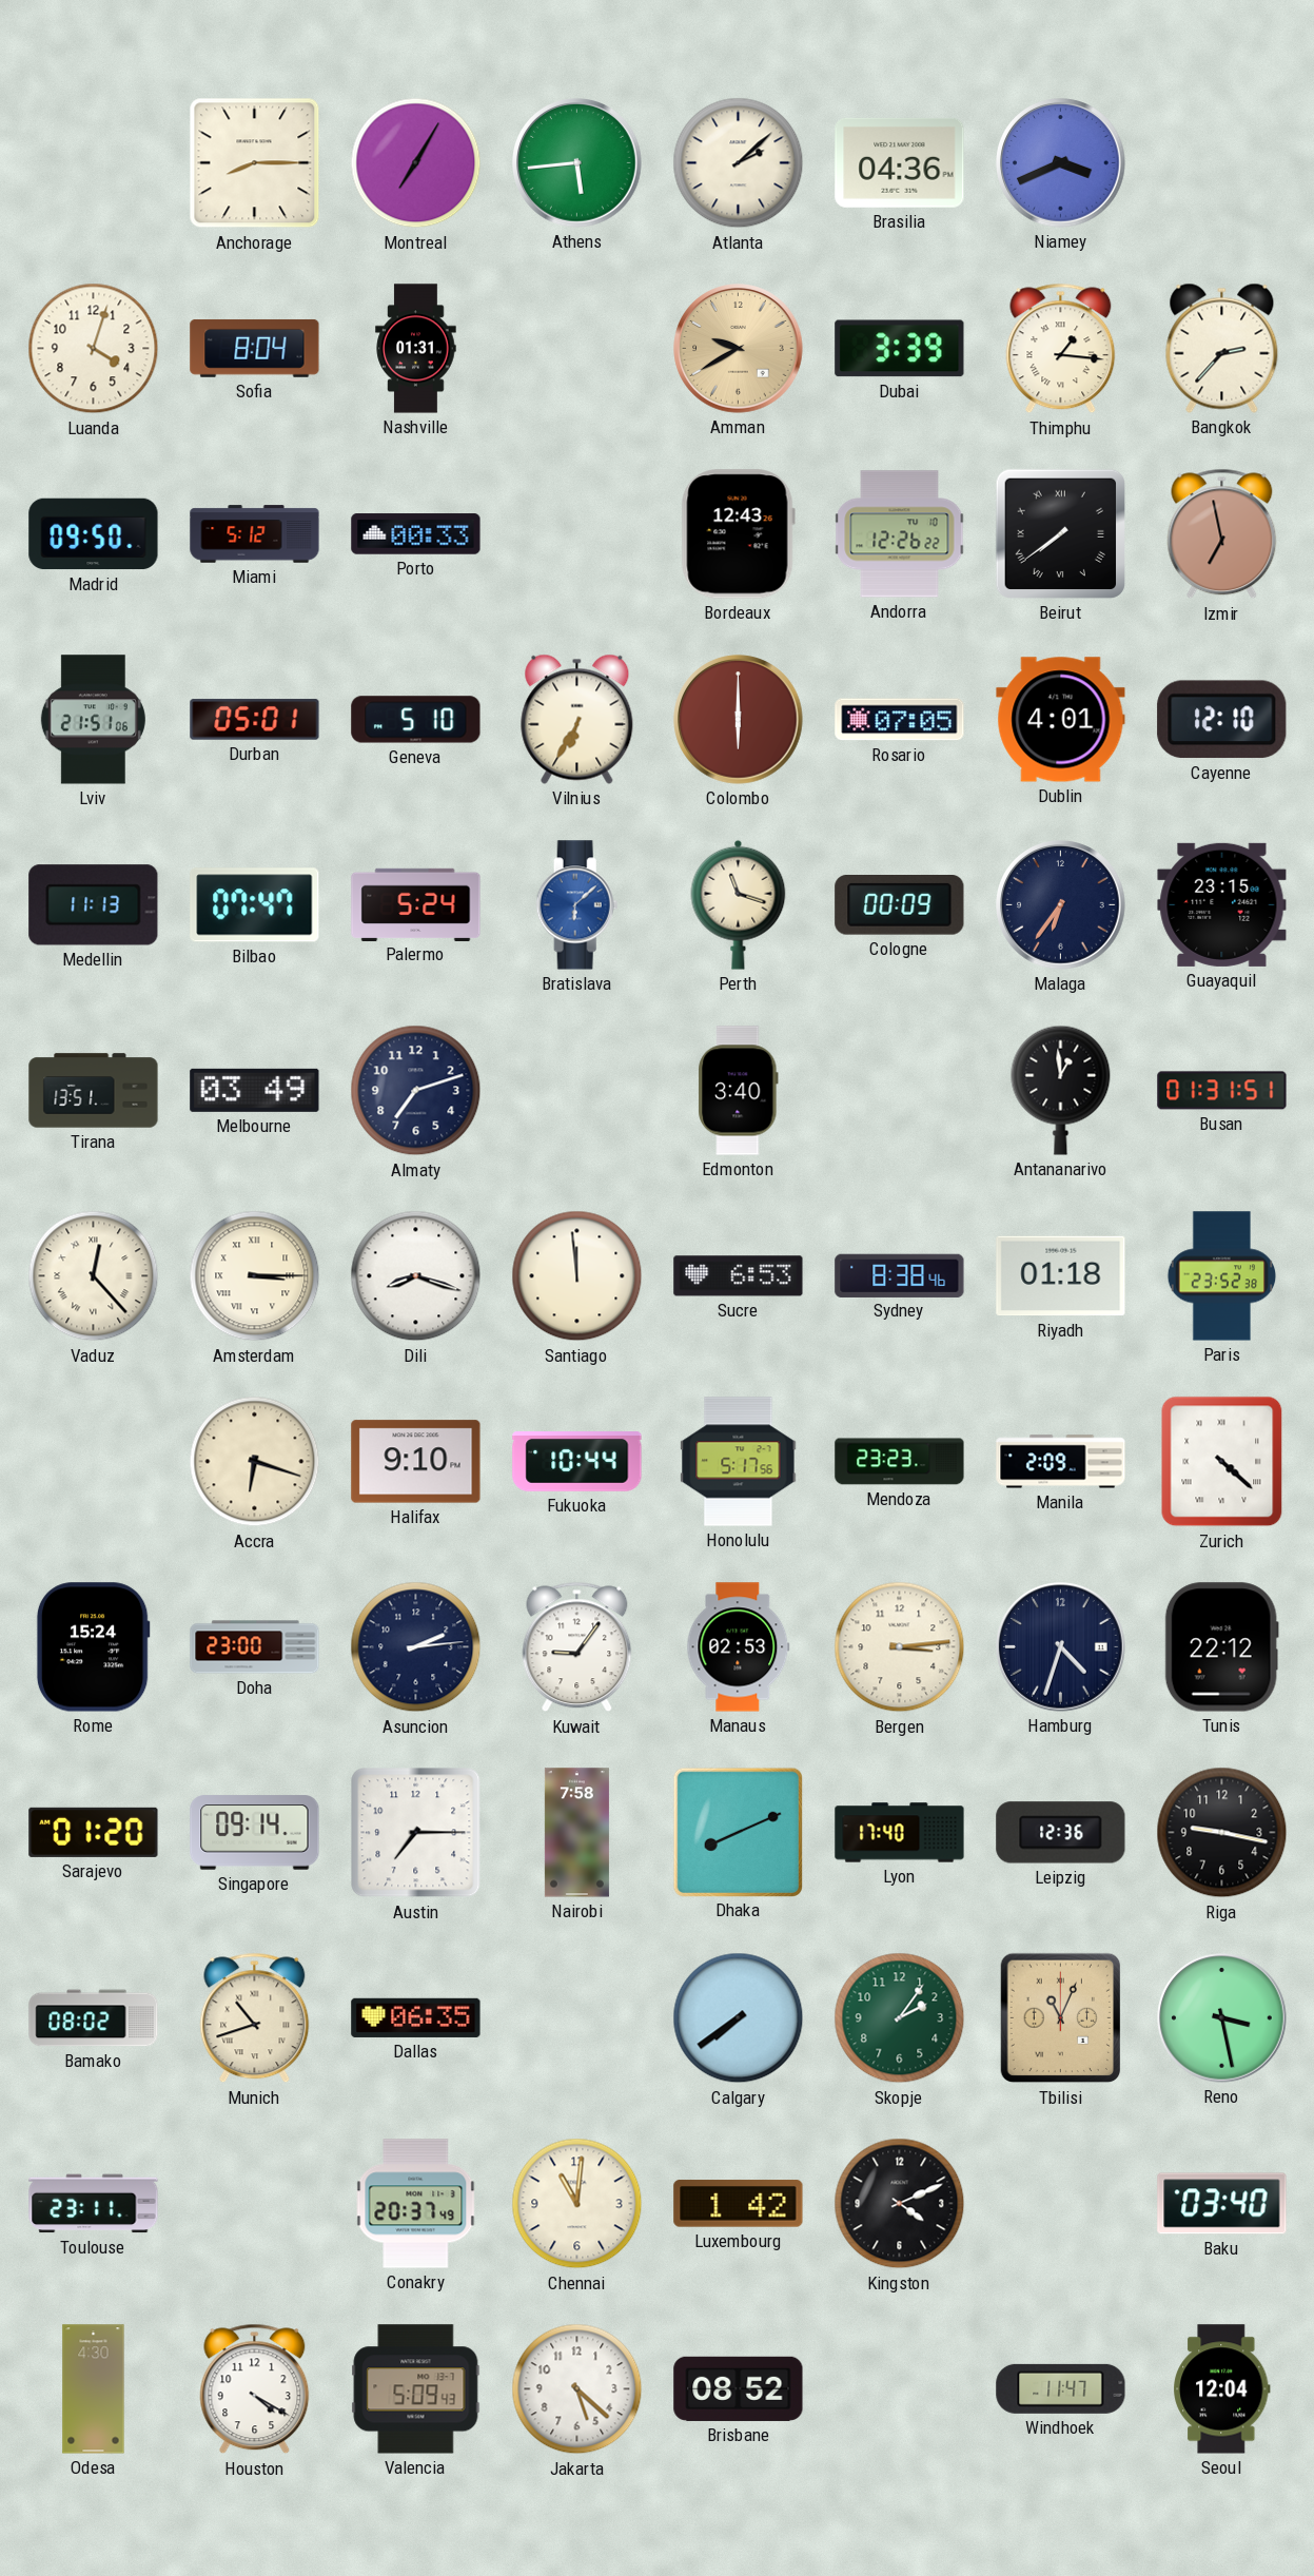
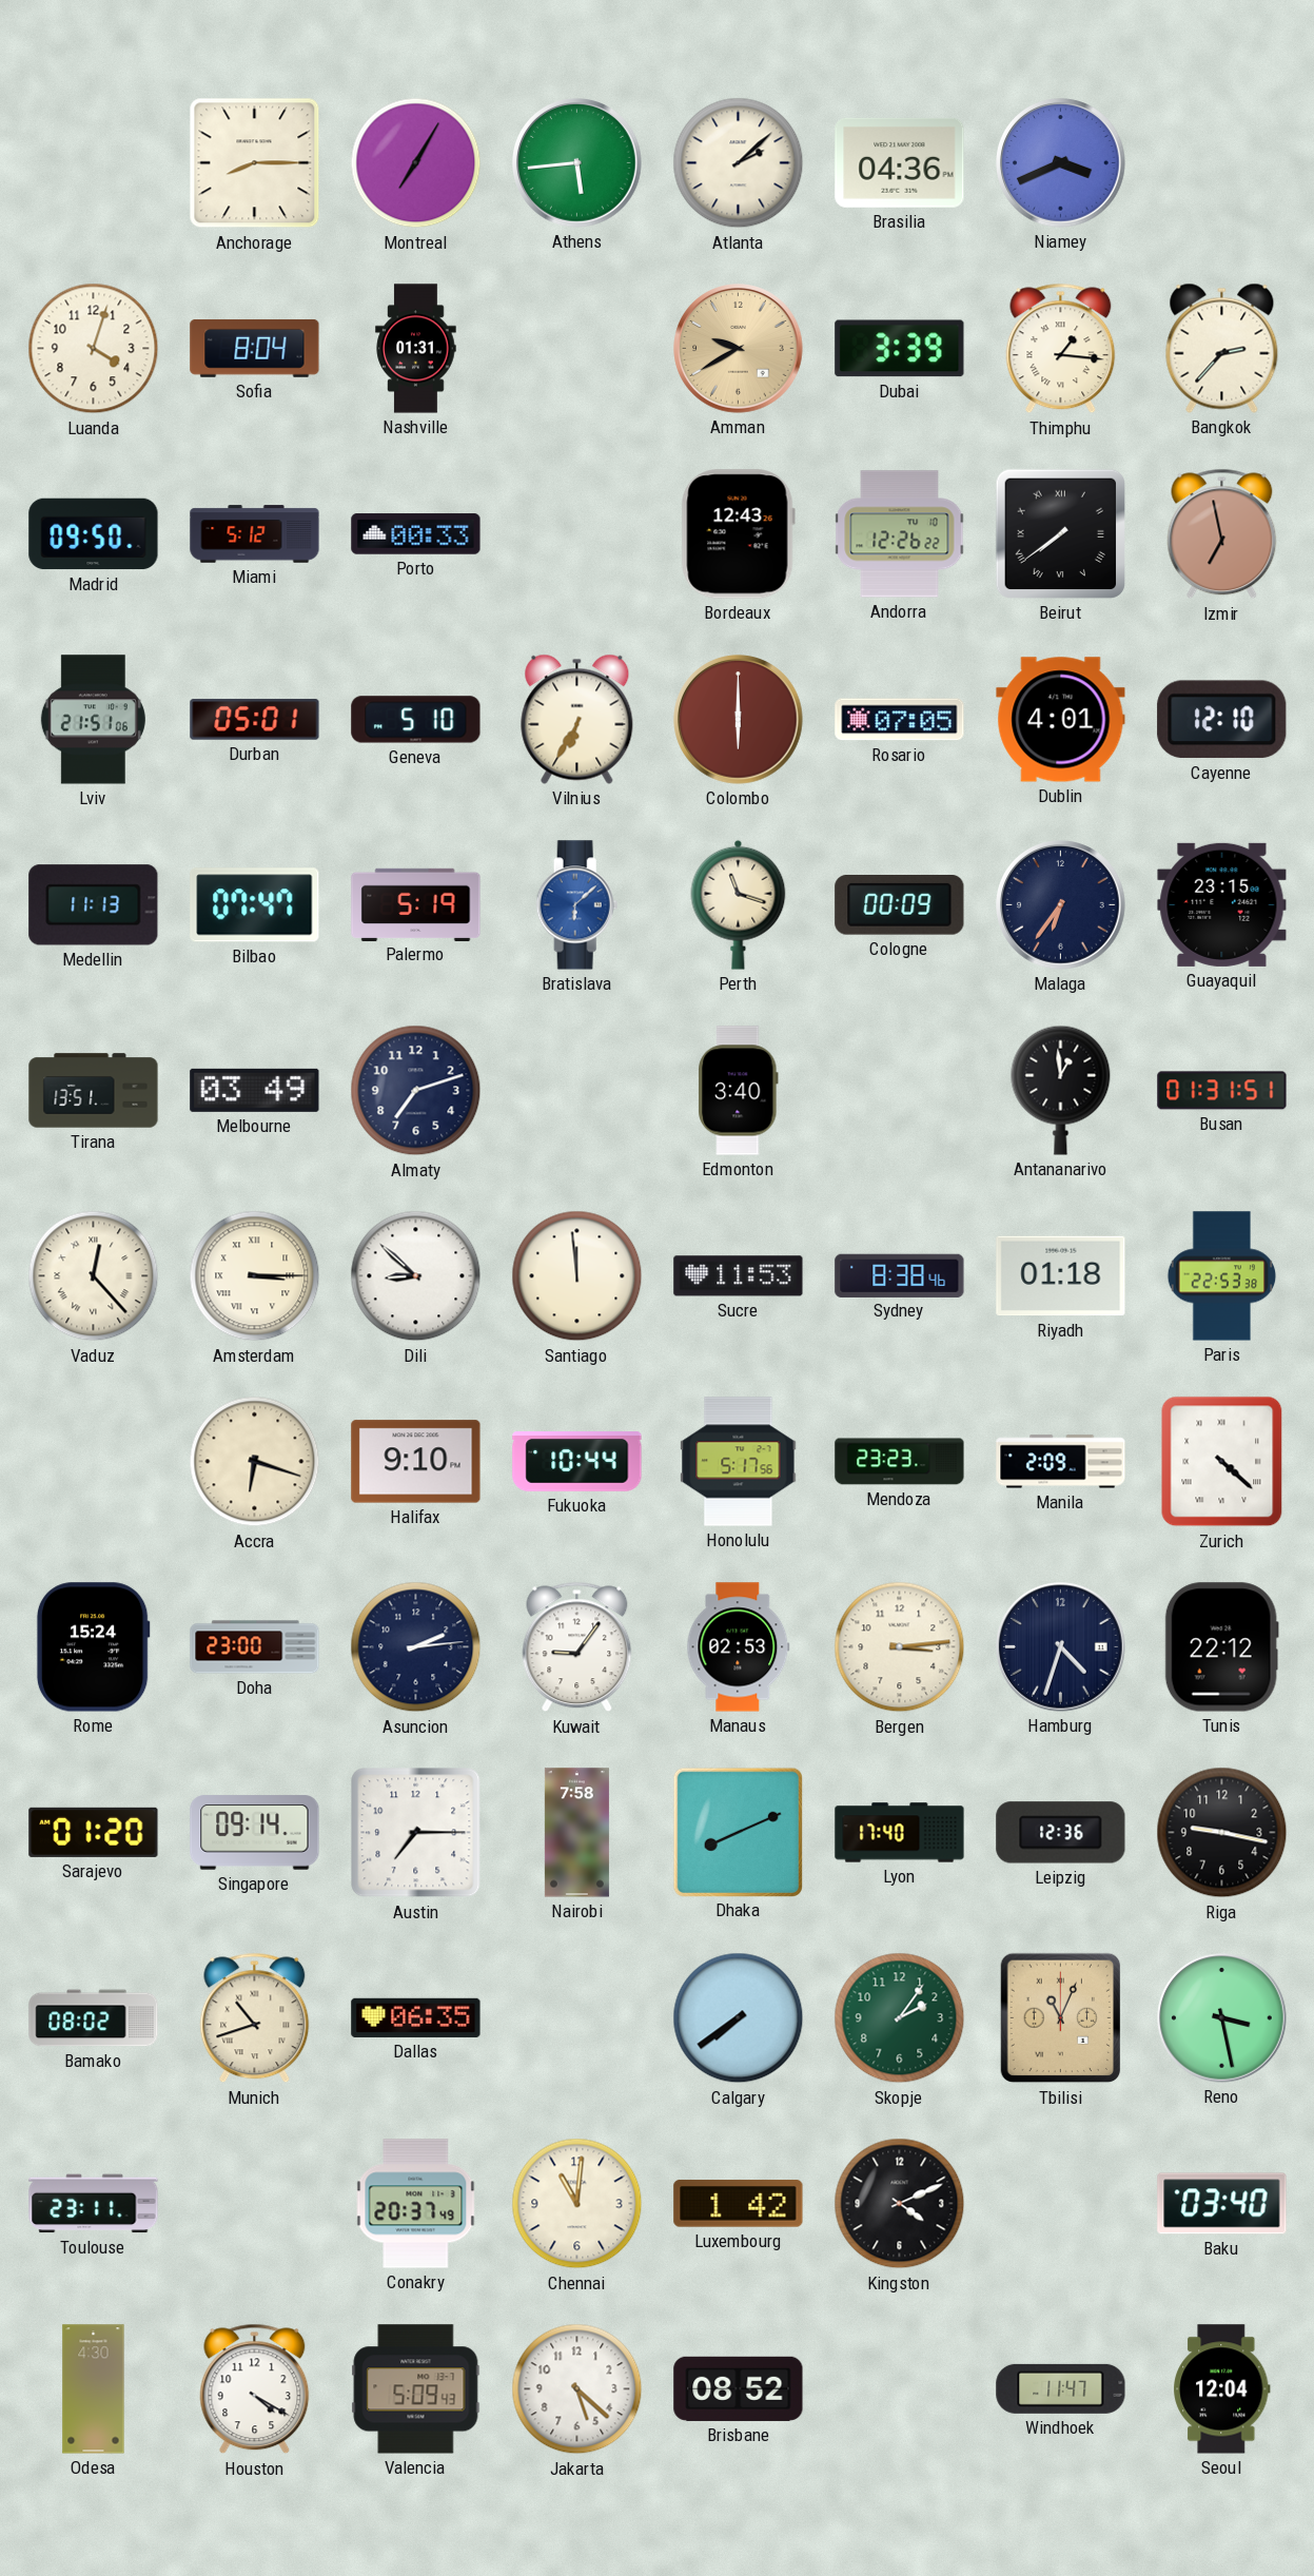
Palermo: 5:24 -> 5:19 (416, 904)
Dili: 8:18 -> 8:52 (416, 1276)
Sucre: 6:53 -> 11:53 (739, 1276)
Paris: 23:52 -> 22:53 (1222, 1276)
